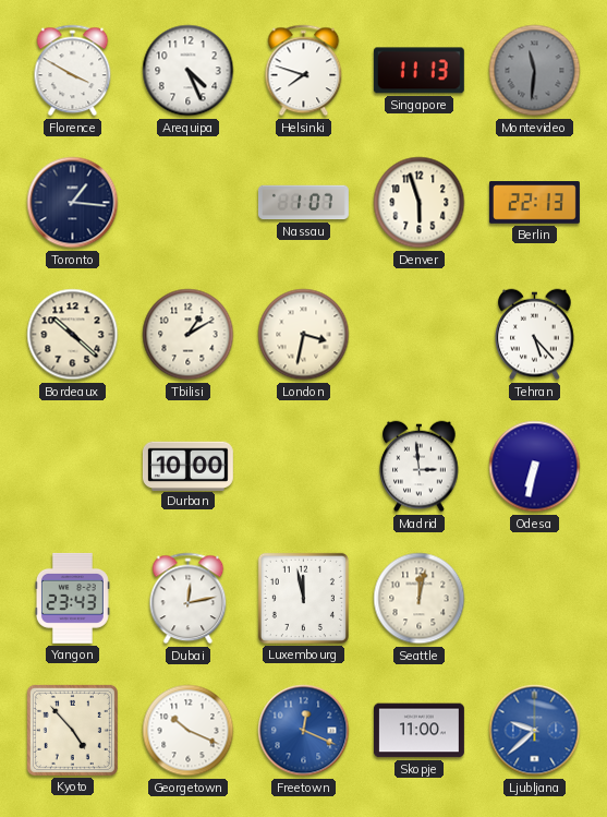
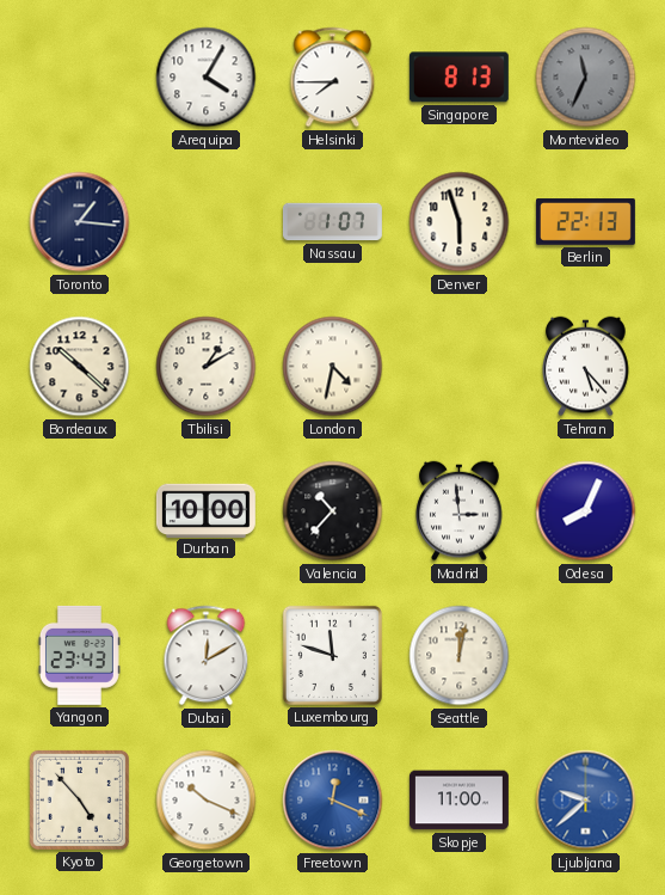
Florence: 3:50 -> none (73, 71)
Arequipa: 4:26 -> 4:05 (207, 78)
Helsinki: 7:48 -> 7:45 (333, 78)
Singapore: 11:13 -> 8:13 (458, 78)
Montevideo: 11:31 -> 11:34 (586, 78)
London: 3:32 -> 4:32 (333, 367)
Valencia: none -> 10:37 (333, 511)
Odesa: 6:32 -> 8:04 (586, 511)
Dubai: 12:13 -> 12:10 (207, 656)
Luxembourg: 11:58 -> 11:48 (332, 655)
